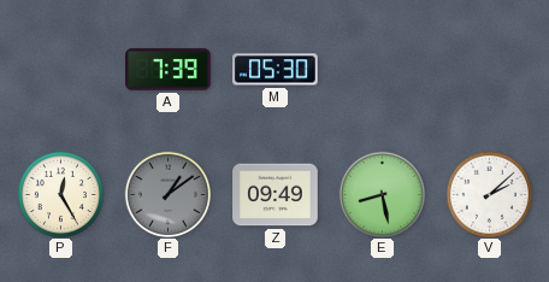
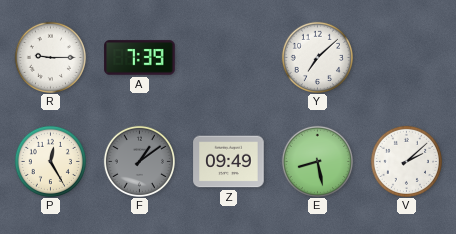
R: none -> 9:15 (50, 57)
M: 05:30 -> none (276, 70)
Y: none -> 7:08 (317, 57)
